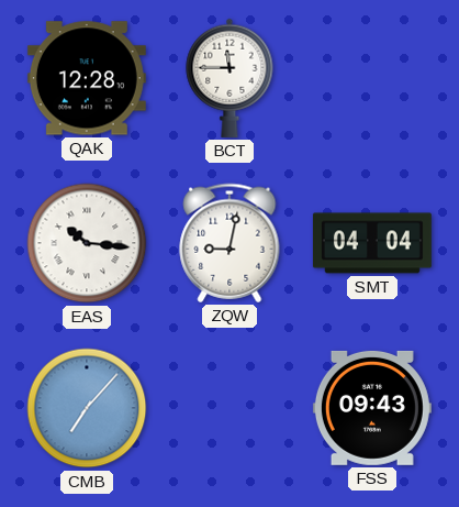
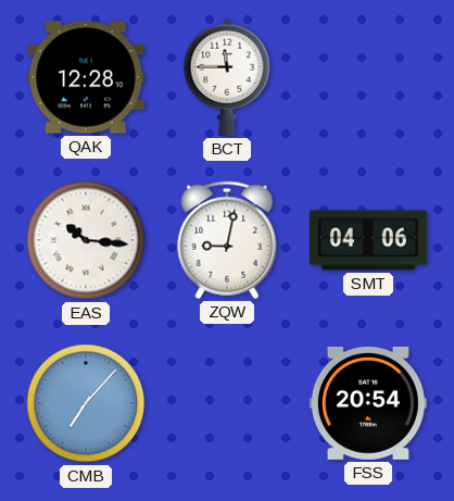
SMT: 04:04 -> 04:06 (368, 240)
FSS: 09:43 -> 20:54 (368, 403)
